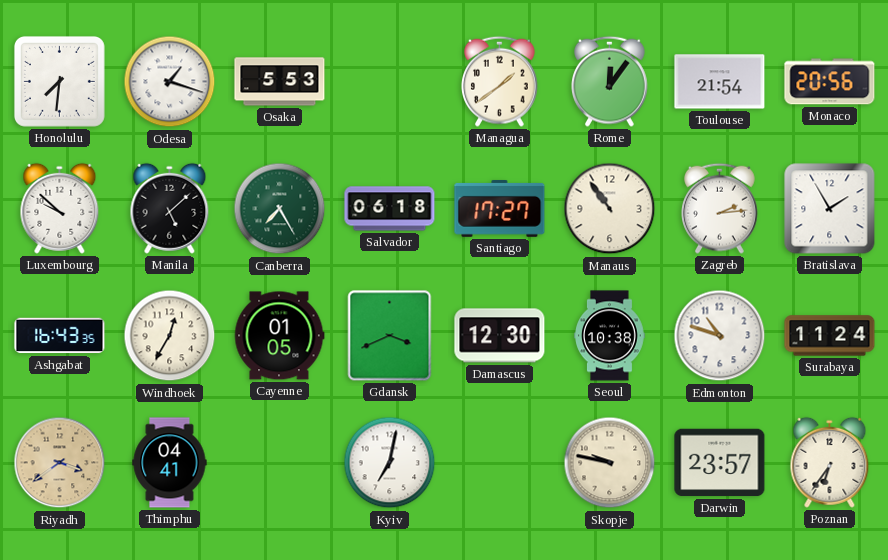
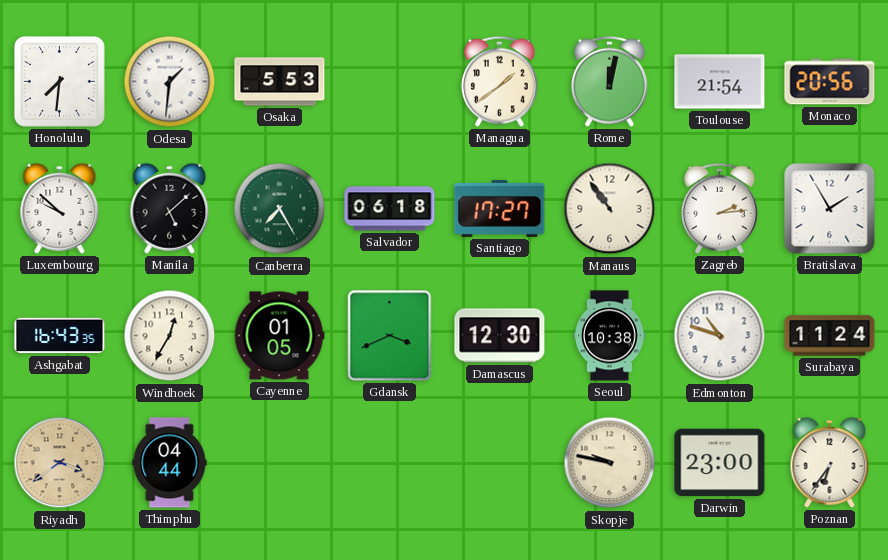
Odesa: 1:18 -> 1:31 (170, 82)
Rome: 12:06 -> 12:02 (610, 81)
Thimphu: 04:41 -> 04:44 (170, 463)
Kyiv: 7:02 -> none (390, 463)
Darwin: 23:57 -> 23:00 (720, 463)
